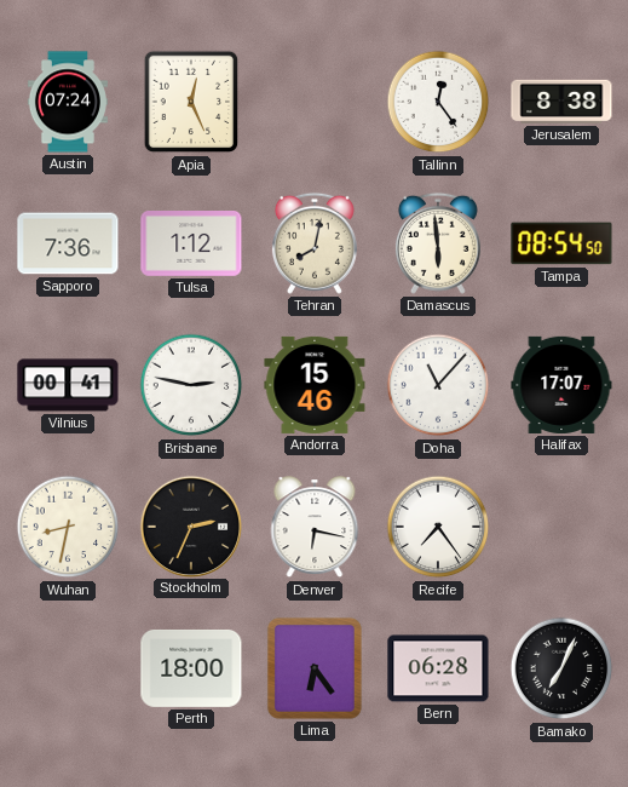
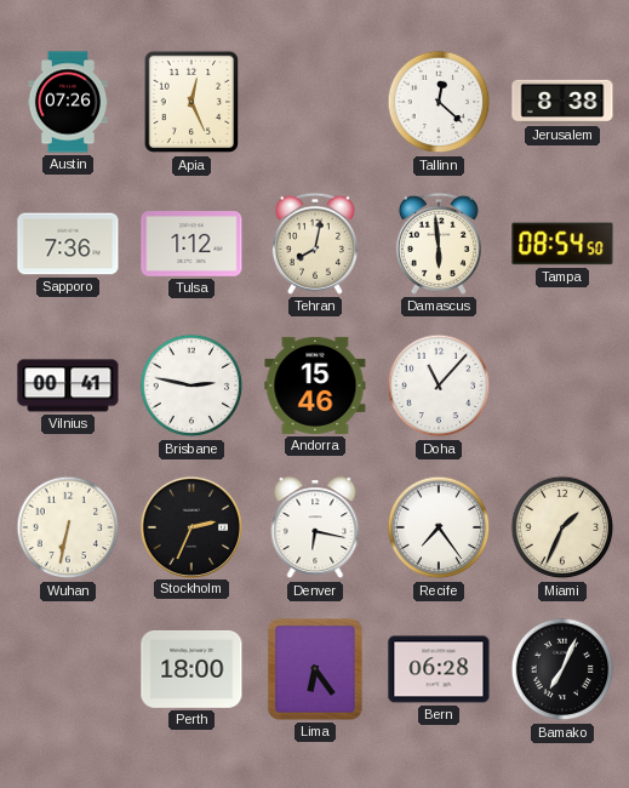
Austin: 07:24 -> 07:26 (68, 102)
Tallinn: 12:24 -> 12:22 (439, 102)
Halifax: 17:07 -> none (561, 385)
Wuhan: 8:32 -> 6:32 (68, 527)
Miami: none -> 1:34 (562, 527)
